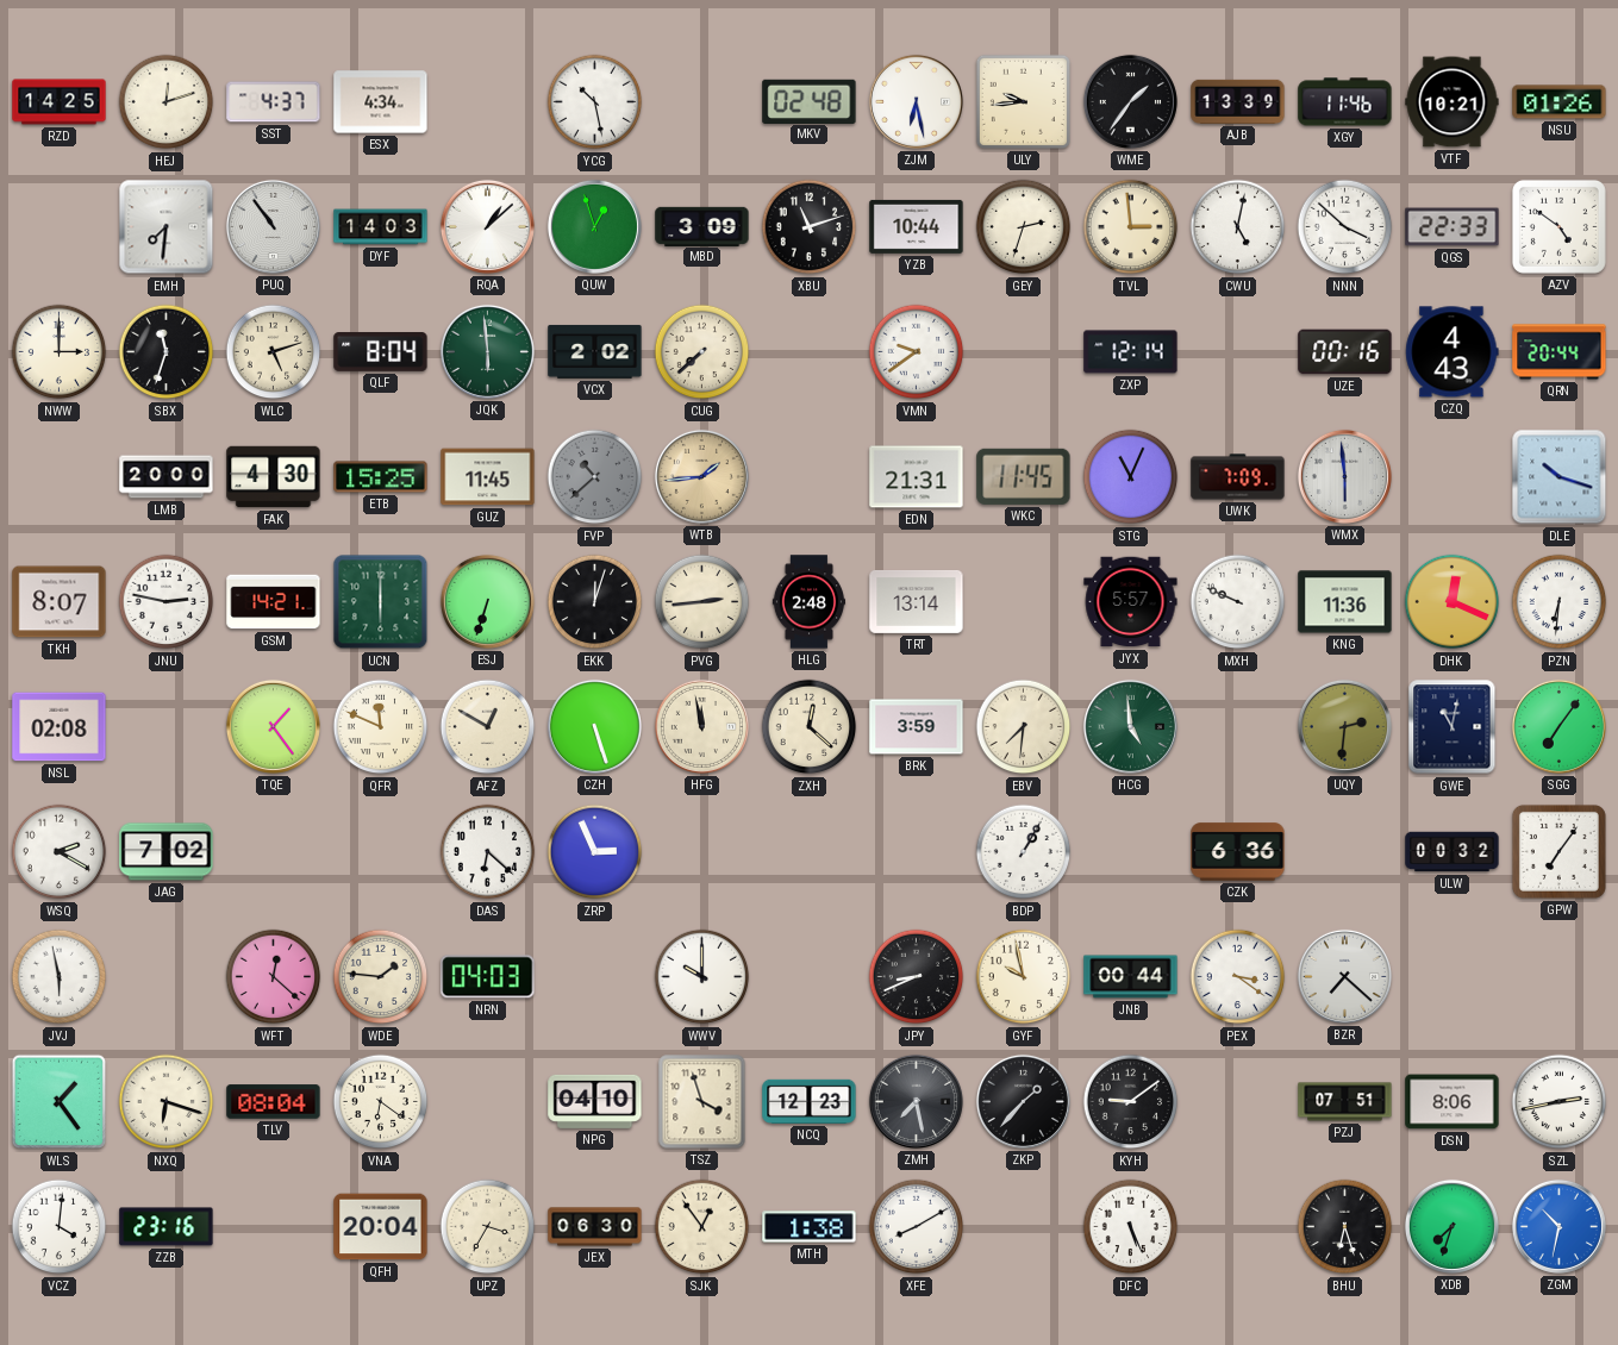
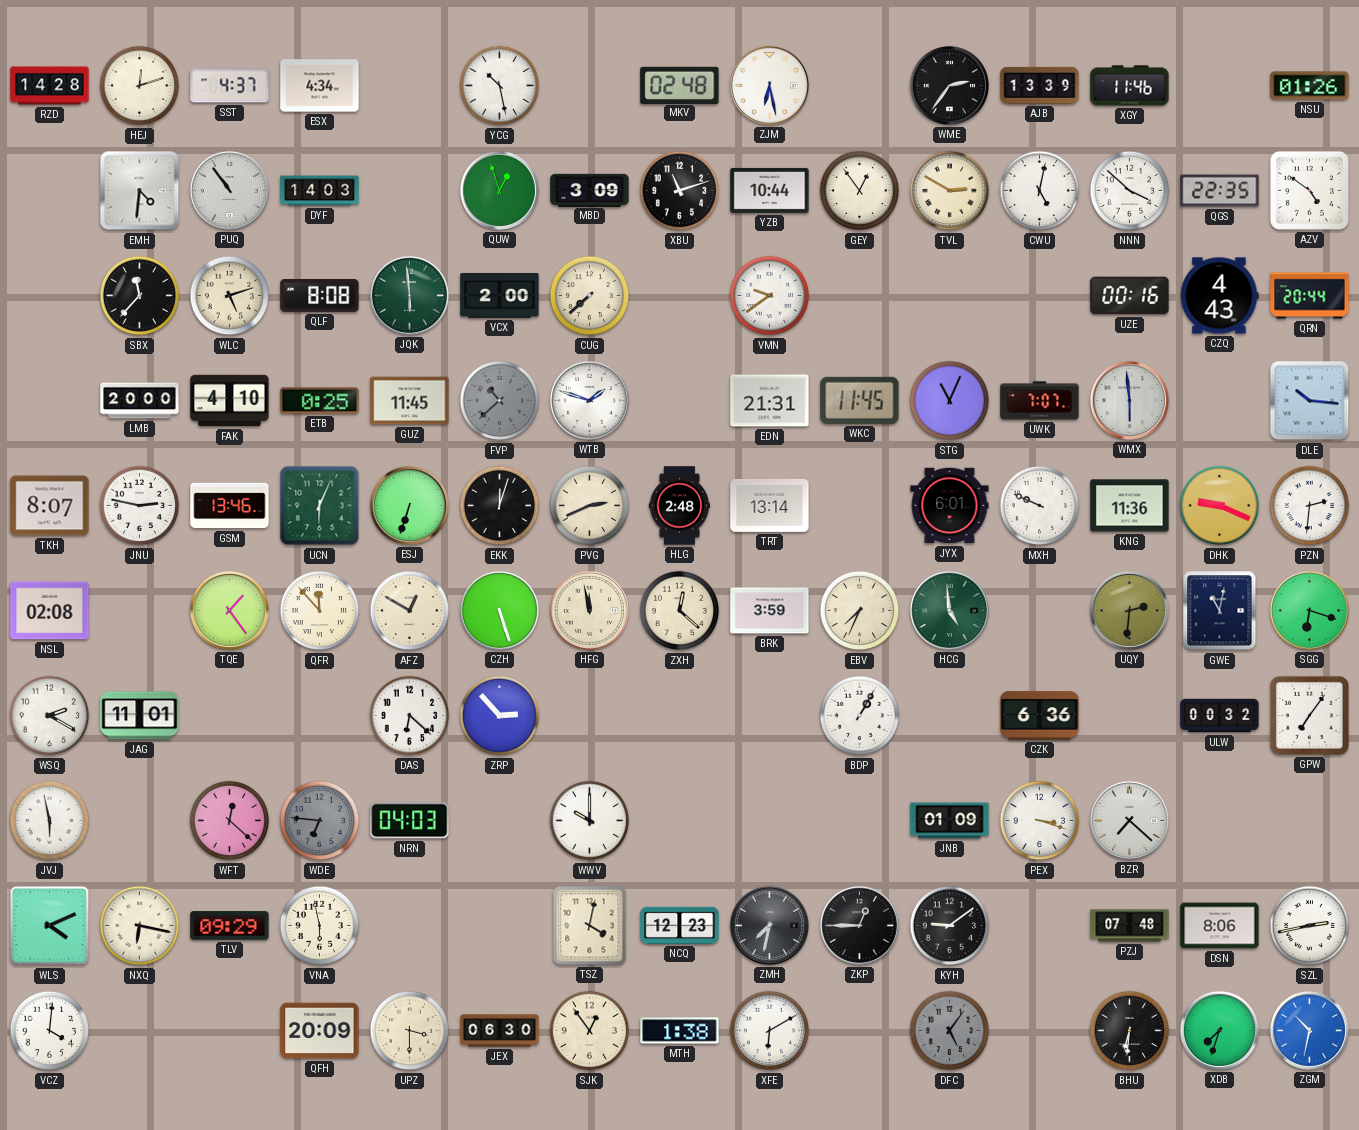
RZD: 14:25 -> 14:28 (50, 86)
ULY: 9:44 -> none (1023, 101)
WME: 1:36 -> 2:36 (949, 85)
VTF: 10:21 -> none (1453, 102)
EMH: 7:31 -> 4:31 (140, 191)
RQA: 1:08 -> none (487, 226)
GEY: 2:33 -> 12:54 (860, 191)
TVL: 2:59 -> 2:50 (950, 191)
QGS: 22:33 -> 22:35 (1220, 191)
NWW: 3:00 -> none (60, 352)
SBX: 11:33 -> 11:37 (140, 296)
QLF: 8:04 -> 8:08 (320, 296)
VCX: 2:02 -> 2:00 (500, 295)
ZXP: 12:14 -> none (1131, 352)
FAK: 4:30 -> 4:10 (230, 401)
ETB: 15:25 -> 0:25 (320, 401)
WTB: 1:44 -> 1:48 (589, 400)
WTB dial: champagne -> white (589, 400)
UWK: 7:09 -> 7:07 (1040, 401)
DLE: 10:18 -> 10:16 (1310, 401)
GSM: 14:21 -> 13:46 (230, 506)
UCN: 6:00 -> 6:04 (320, 506)
PVG: 2:44 -> 2:41 (590, 506)
JYX: 5:57 -> 6:01 (950, 506)
DHK: 12:19 -> 9:19 (1220, 506)
PZN: 6:31 -> 2:31 (1310, 506)
QFR: 11:49 -> 11:53 (320, 611)
EBV: 7:31 -> 7:34 (860, 611)
SGG: 7:06 -> 6:18 (1309, 610)
JAG: 7:02 -> 11:01 (140, 716)
ZRP: 2:56 -> 2:53 (500, 716)
WDE: 1:46 -> 6:46 (320, 821)
WDE dial: cream -> grey (320, 821)
JPY: 8:41 -> none (917, 977)
GYF: 9:58 -> none (1024, 977)
JNB: 00:44 -> 01:09 (950, 821)
PEX: 3:21 -> 3:18 (1040, 821)
WLS: 1:24 -> 4:11 (50, 926)
NXQ: 6:18 -> 6:17 (140, 926)
TLV: 08:04 -> 09:29 (230, 926)
VNA: 6:21 -> 5:58 (320, 926)
NPG: 04:10 -> none (595, 1101)
TSZ: 3:57 -> 4:02 (590, 926)
ZMH: 7:28 -> 7:32 (769, 925)
ZKP: 1:37 -> 12:45 (859, 925)
PZJ: 07:51 -> 07:48 (1130, 926)
ZZB: 23:16 -> none (167, 1227)
QFH: 20:04 -> 20:09 (320, 1031)
UPZ: 3:35 -> 3:30 (410, 1031)
XFE: 8:10 -> 6:10 (770, 1031)
DFC: 5:26 -> 5:06 (950, 1031)
DFC dial: white -> grey (950, 1031)
BHU: 6:27 -> 6:31 (1130, 1031)
